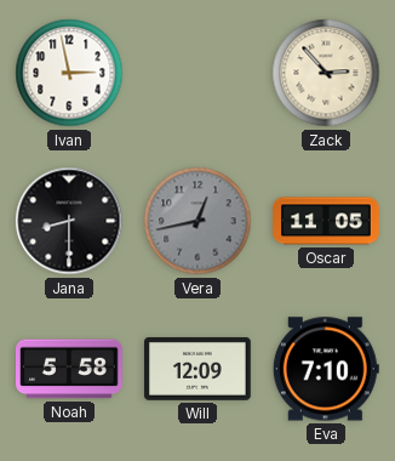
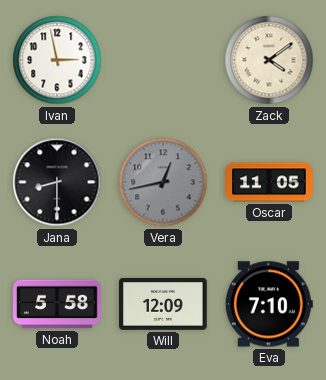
Zack: 2:53 -> 4:09 (269, 60)
